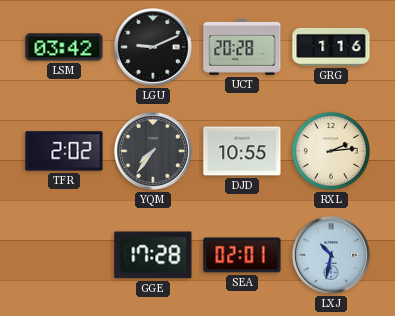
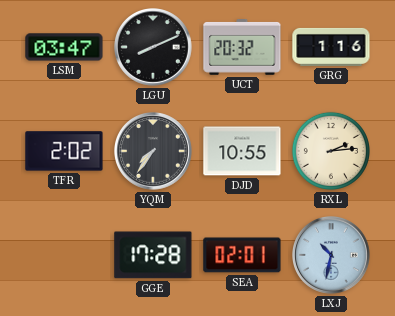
LSM: 03:42 -> 03:47 (64, 47)
LGU: 9:11 -> 8:11 (154, 48)
UCT: 20:28 -> 20:32 (242, 48)
